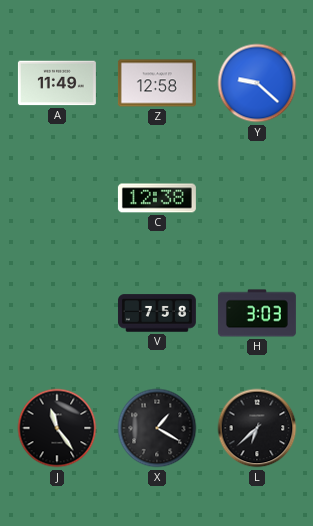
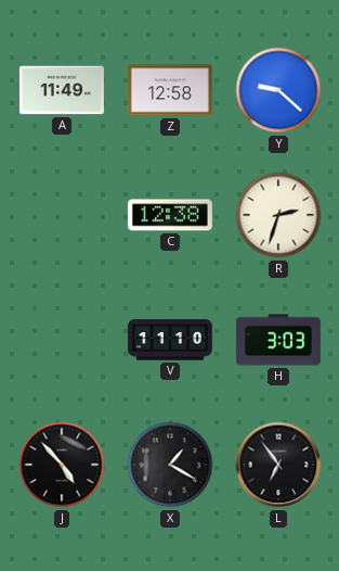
R: none -> 2:33 (278, 215)
V: 7:58 -> 11:10 (170, 340)
J: 11:24 -> 4:53 (62, 465)
L: 6:38 -> 6:54 (278, 465)
